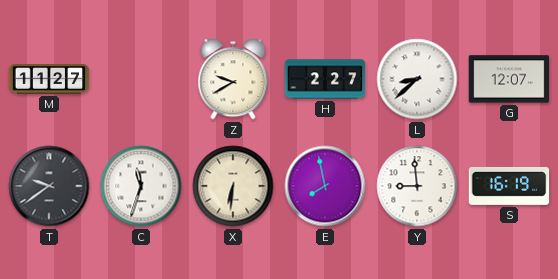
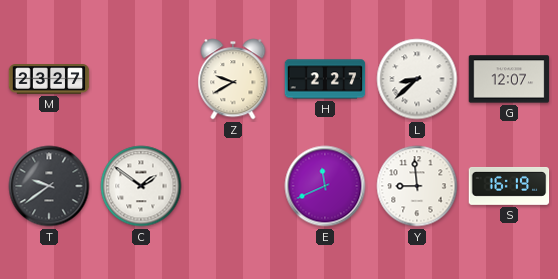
M: 11:27 -> 23:27 (49, 79)
C: 11:33 -> 1:51 (141, 186)
X: 6:31 -> none (233, 186)
E: 7:58 -> 11:41 (325, 186)
